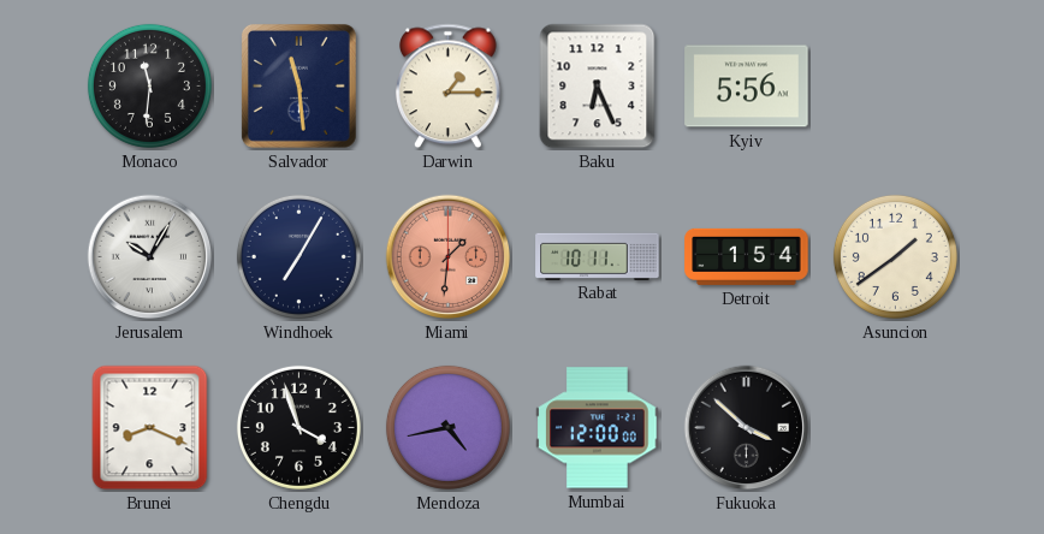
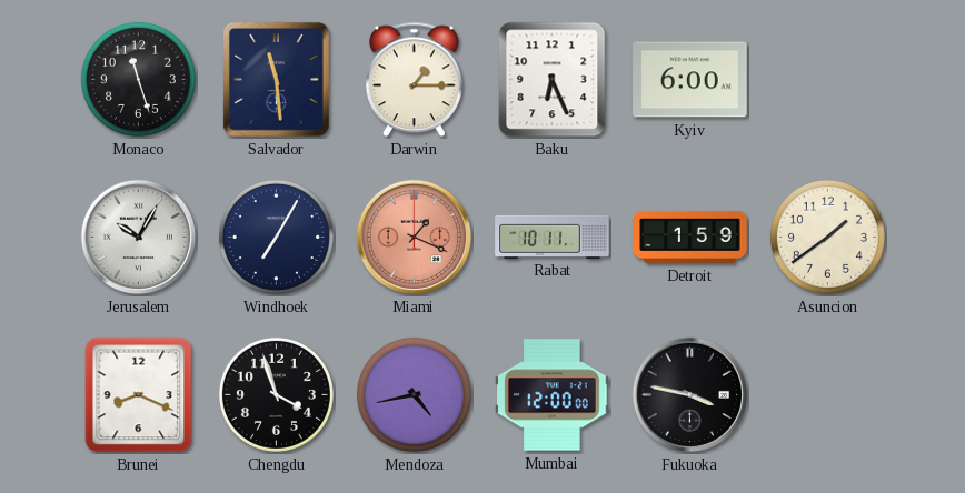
Monaco: 11:31 -> 11:27 (138, 79)
Kyiv: 5:56 -> 6:00 (690, 80)
Miami: 1:31 -> 1:19 (415, 238)
Detroit: 1:54 -> 1:59 (690, 237)
Fukuoka: 3:52 -> 3:47 (690, 395)
